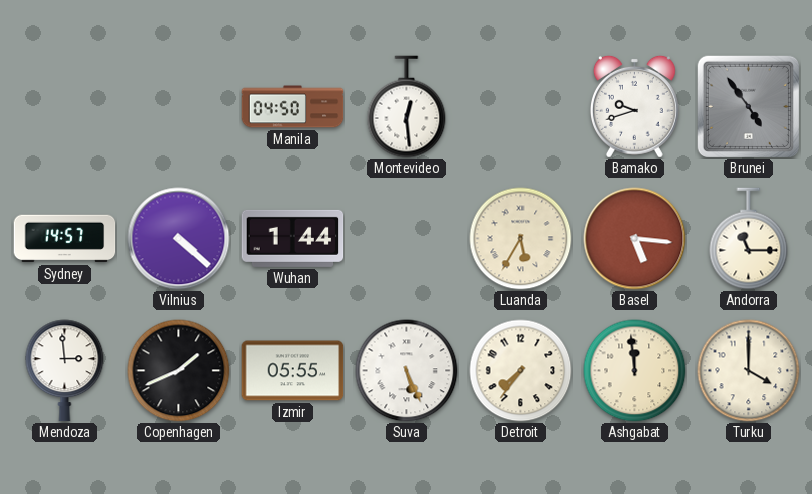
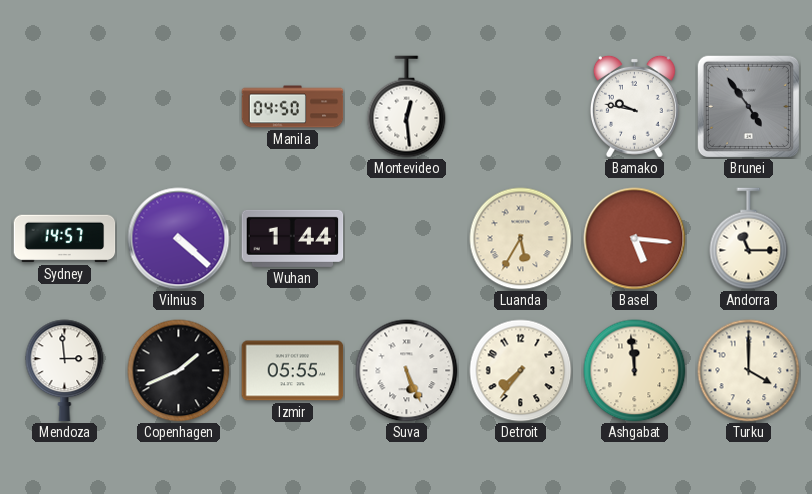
Bamako: 9:42 -> 9:47 (634, 106)
